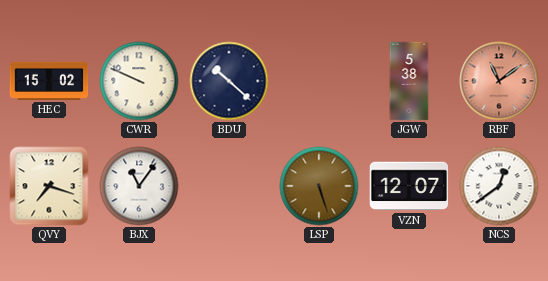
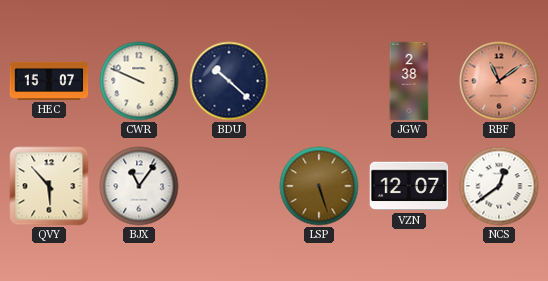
HEC: 15:02 -> 15:07 (49, 81)
JGW: 5:38 -> 2:38 (409, 81)
QVY: 7:18 -> 5:53 (49, 186)
